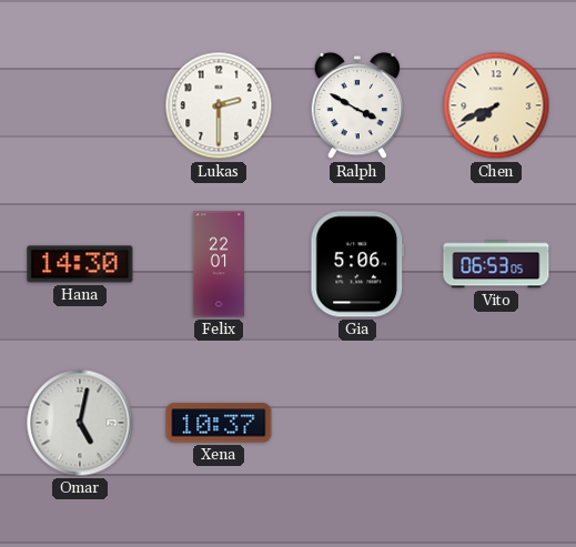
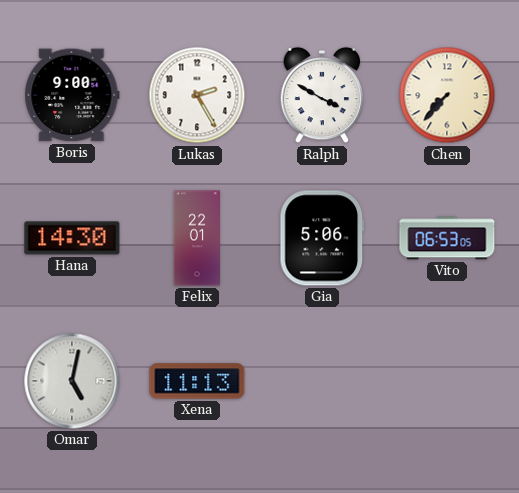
Boris: none -> 9:00 (72, 95)
Lukas: 2:30 -> 2:25 (197, 95)
Chen: 7:41 -> 7:37 (447, 95)
Xena: 10:37 -> 11:13 (197, 381)
